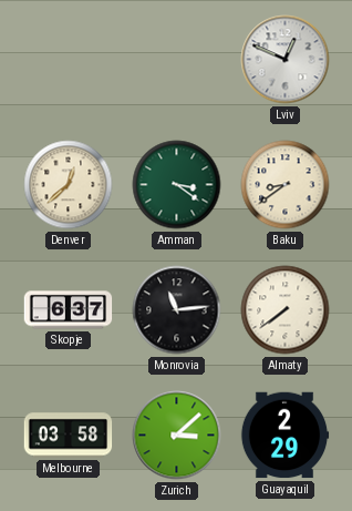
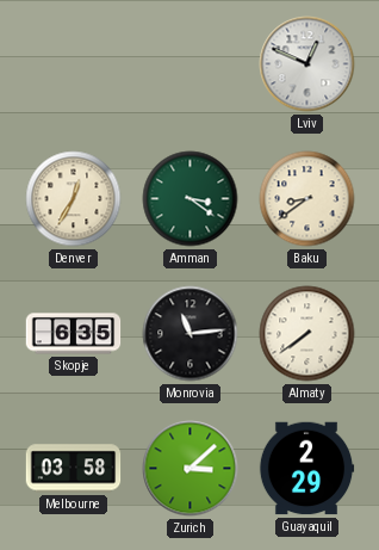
Denver: 12:38 -> 12:35 (74, 199)
Skopje: 6:37 -> 6:35 (74, 334)
